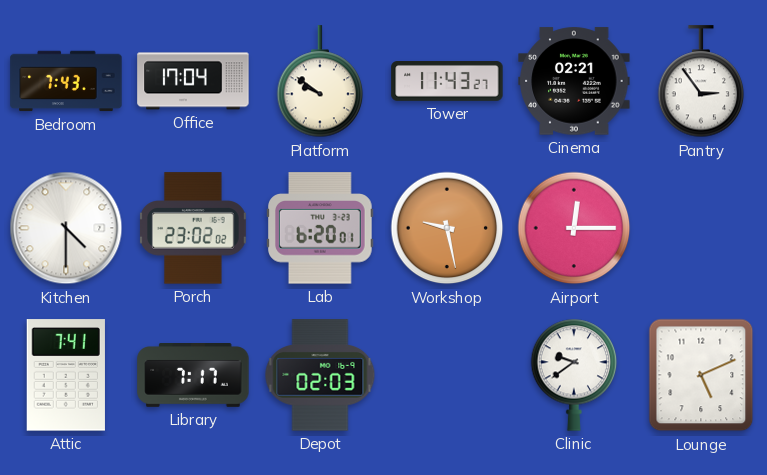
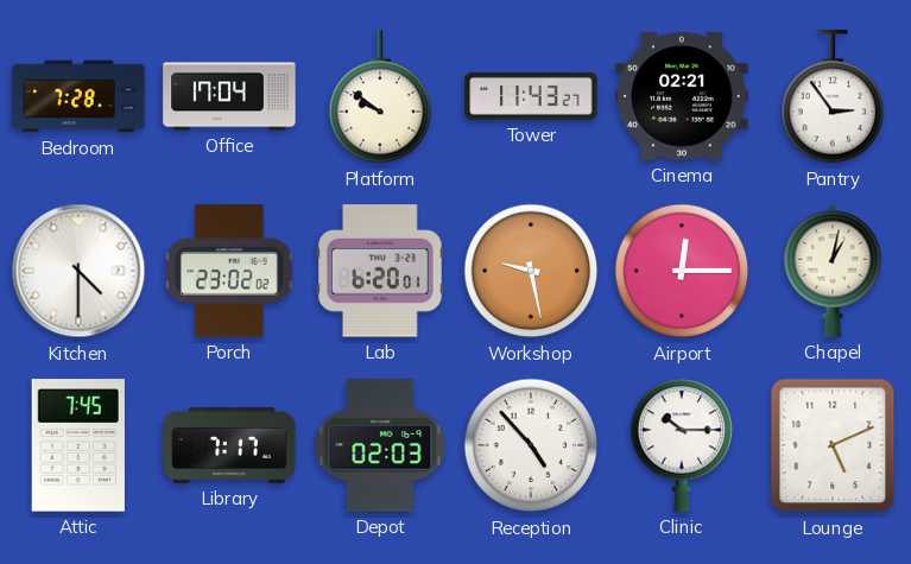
Bedroom: 7:43 -> 7:28 (78, 96)
Chapel: none -> 1:02 (833, 271)
Attic: 7:41 -> 7:45 (78, 445)
Reception: none -> 4:53 (531, 445)
Clinic: 9:39 -> 10:15 (682, 445)
